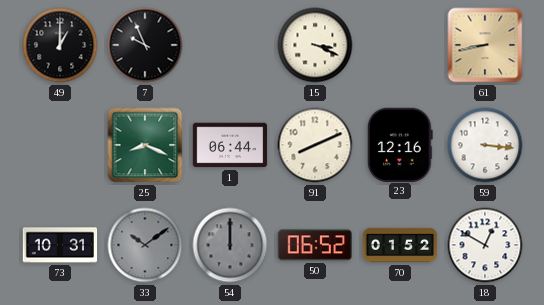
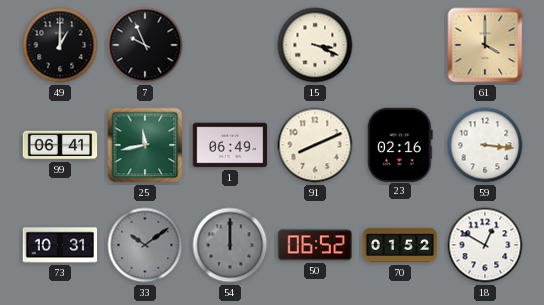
61: 8:43 -> 4:00 (485, 45)
99: none -> 06:41 (60, 145)
25: 8:19 -> 11:43 (145, 145)
1: 06:44 -> 06:49 (230, 145)
23: 12:16 -> 02:16 (400, 144)
